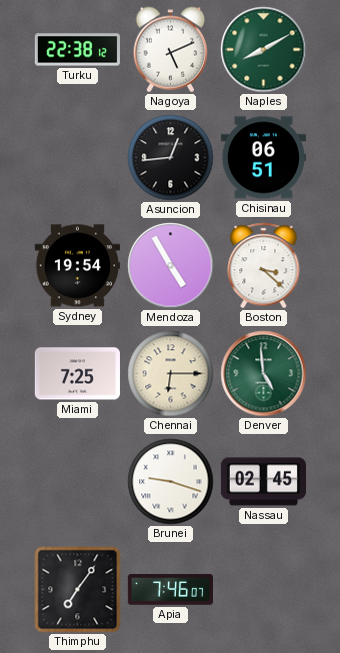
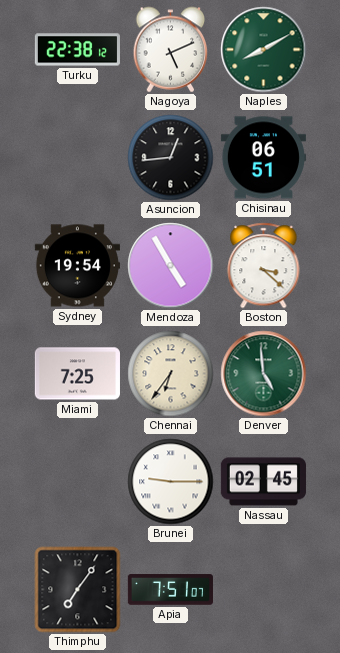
Chennai: 6:15 -> 6:36 (171, 374)
Brunei: 9:18 -> 9:15 (171, 482)
Apia: 7:46 -> 7:51 (170, 590)
